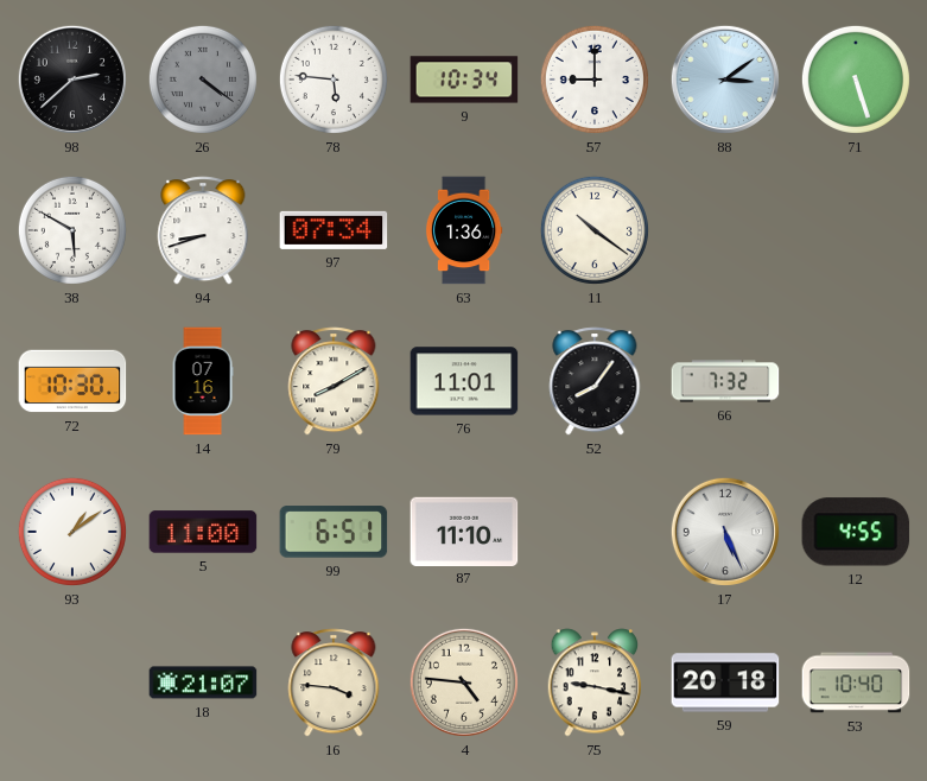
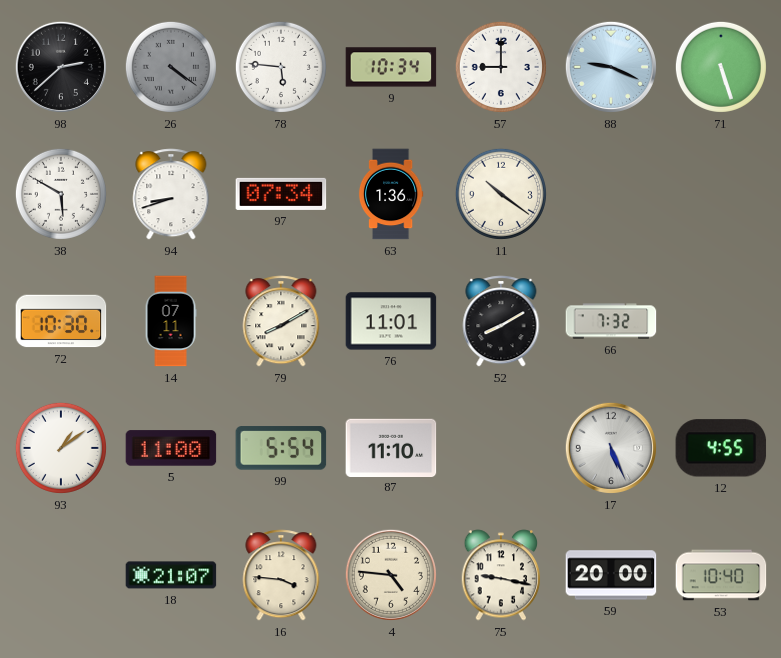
88: 3:09 -> 9:19 (611, 67)
14: 07:16 -> 07:11 (171, 321)
52: 8:06 -> 8:10 (501, 321)
99: 6:51 -> 5:54 (281, 448)
59: 20:18 -> 20:00 (611, 575)
